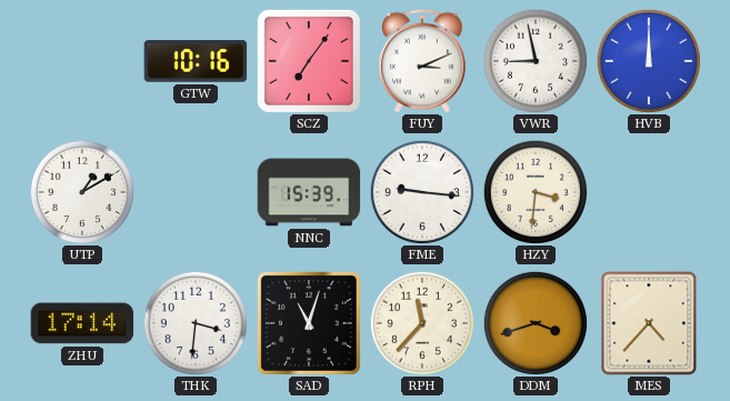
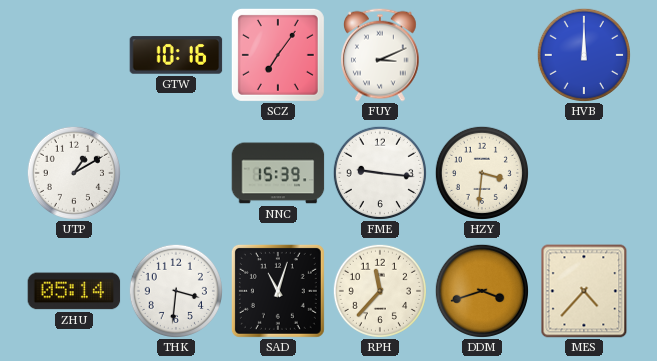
VWR: 8:58 -> none (536, 61)
ZHU: 17:14 -> 05:14 (74, 291)
